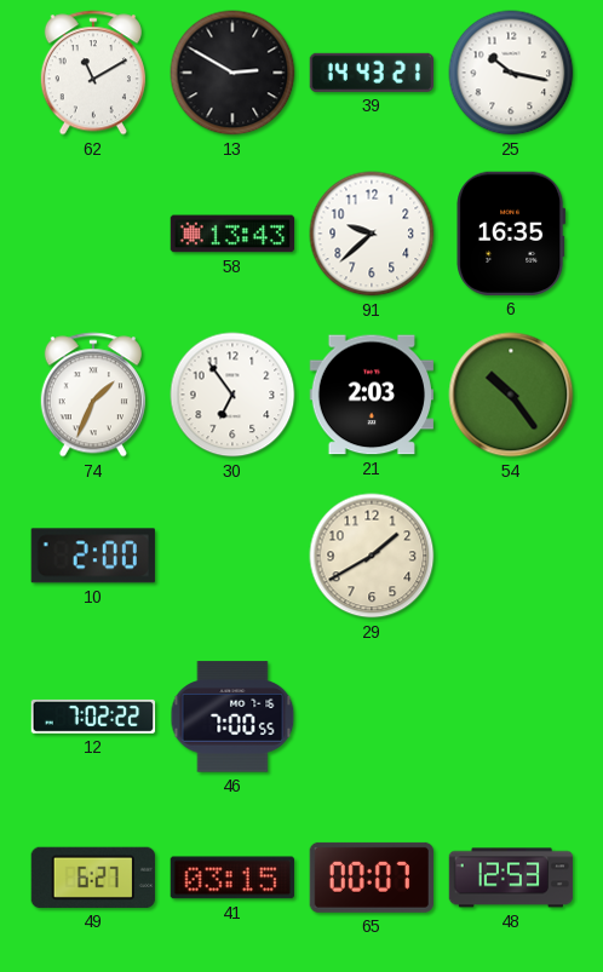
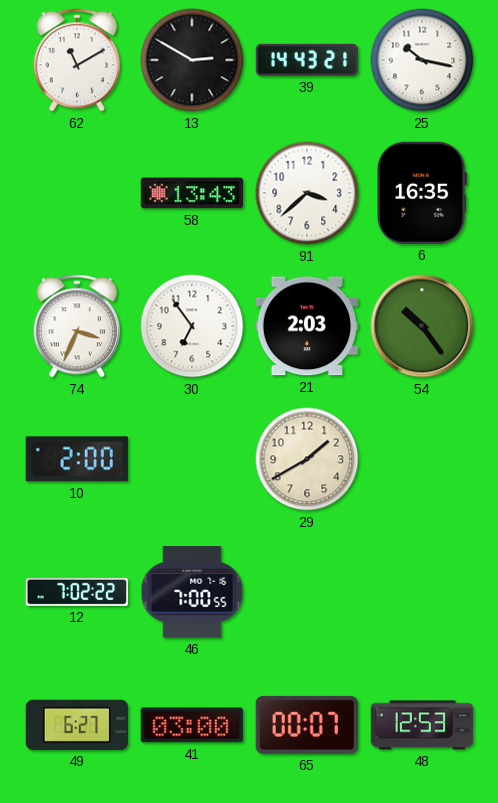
91: 9:38 -> 3:38 (307, 193)
74: 1:34 -> 3:34 (77, 326)
41: 03:15 -> 03:00 (192, 725)
